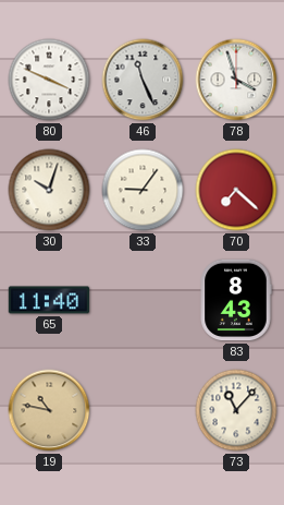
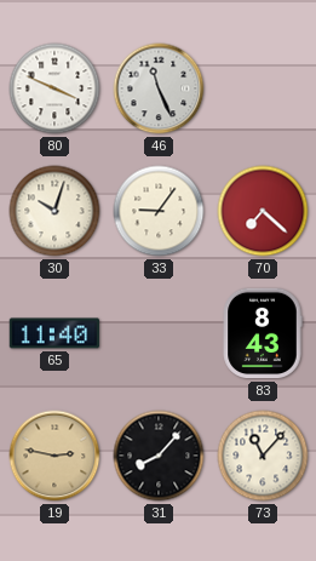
78: 3:57 -> none (236, 80)
19: 10:47 -> 2:47 (54, 456)
31: none -> 8:07 (159, 456)
